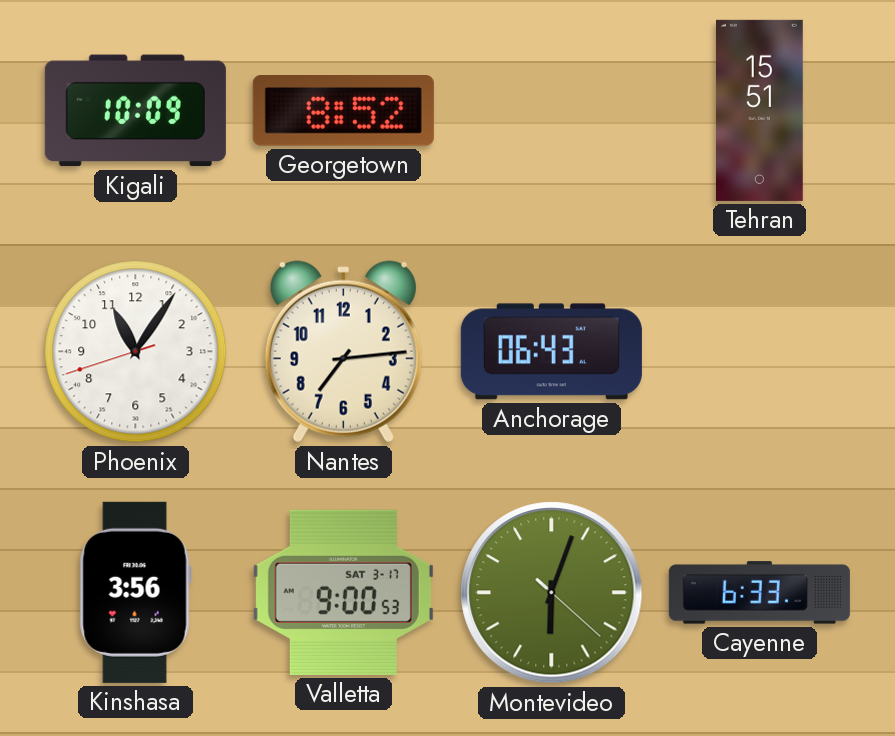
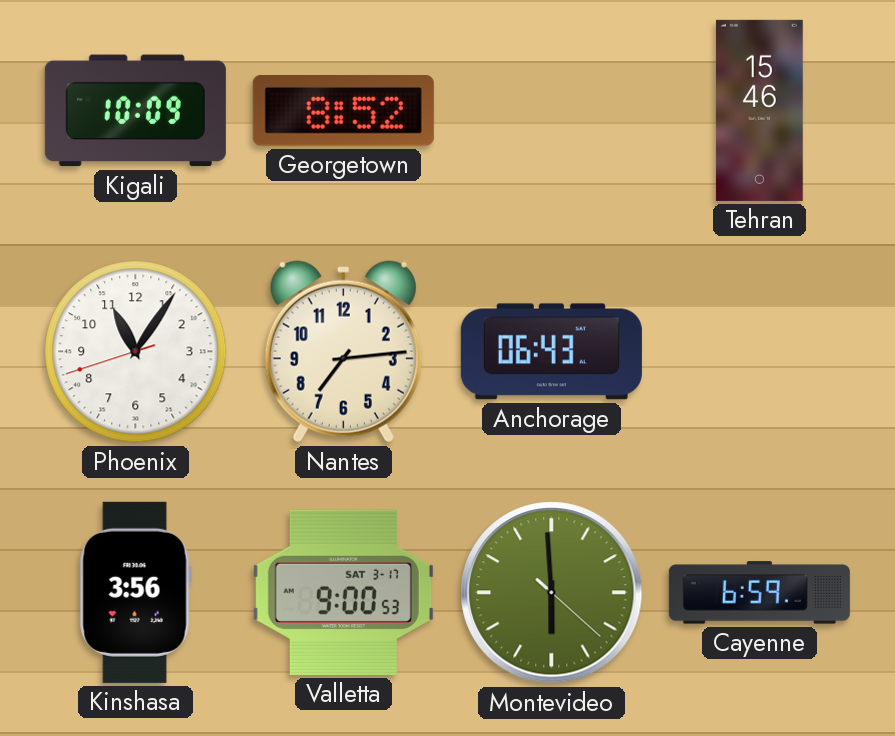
Tehran: 15:51 -> 15:46 (759, 110)
Montevideo: 6:03 -> 5:59 (552, 593)
Cayenne: 6:33 -> 6:59 (759, 593)
